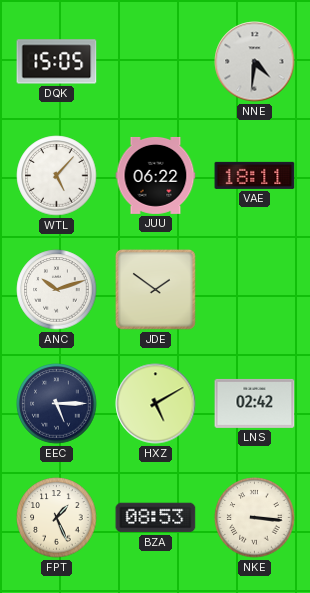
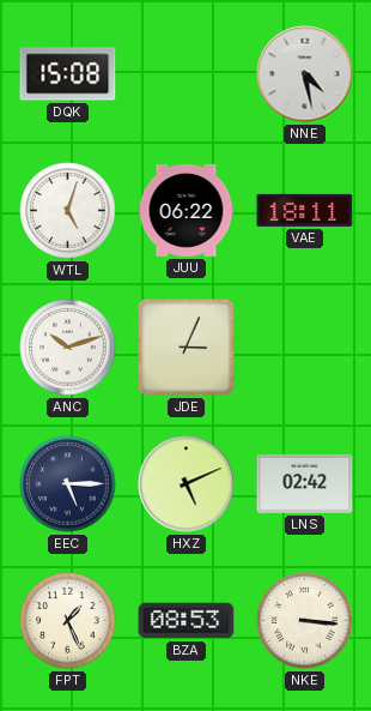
DQK: 15:05 -> 15:08 (68, 74)
NNE: 4:31 -> 4:28 (305, 74)
WTL: 5:07 -> 5:03 (68, 211)
JDE: 1:51 -> 3:04 (185, 347)
HXZ: 5:10 -> 5:11 (187, 484)
